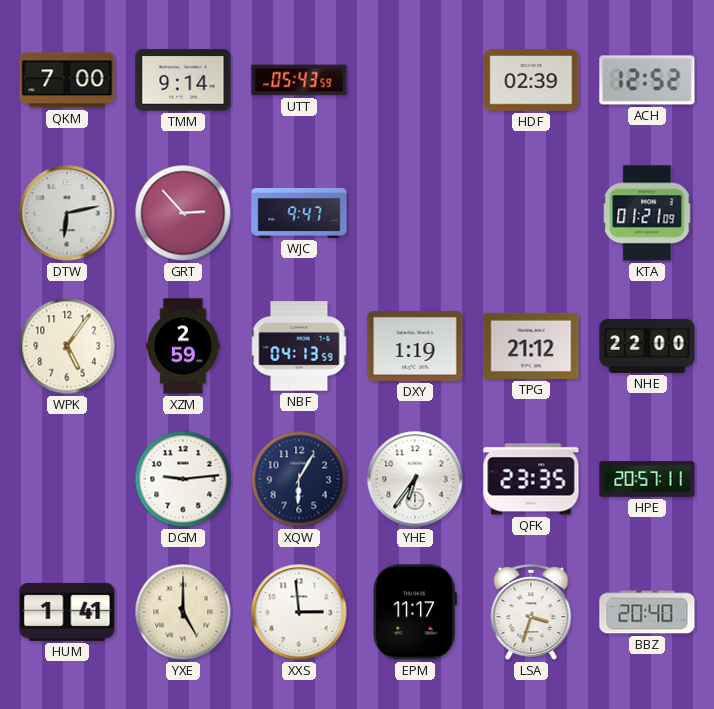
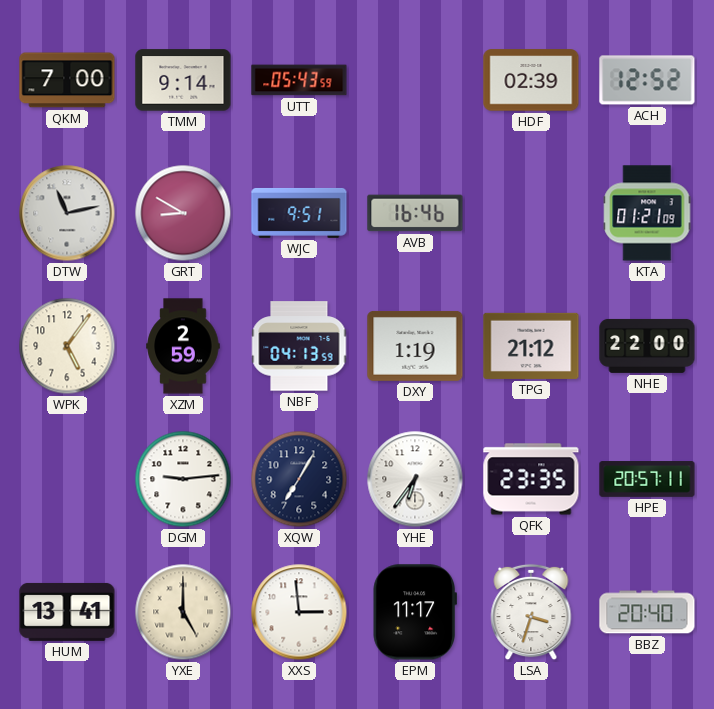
DTW: 6:13 -> 11:13 (67, 213)
GRT: 2:53 -> 8:50 (183, 213)
WJC: 9:47 -> 9:51 (299, 213)
AVB: none -> 16:46 (415, 213)
XQW: 6:05 -> 7:05 (299, 479)
HUM: 1:41 -> 13:41 (67, 612)
